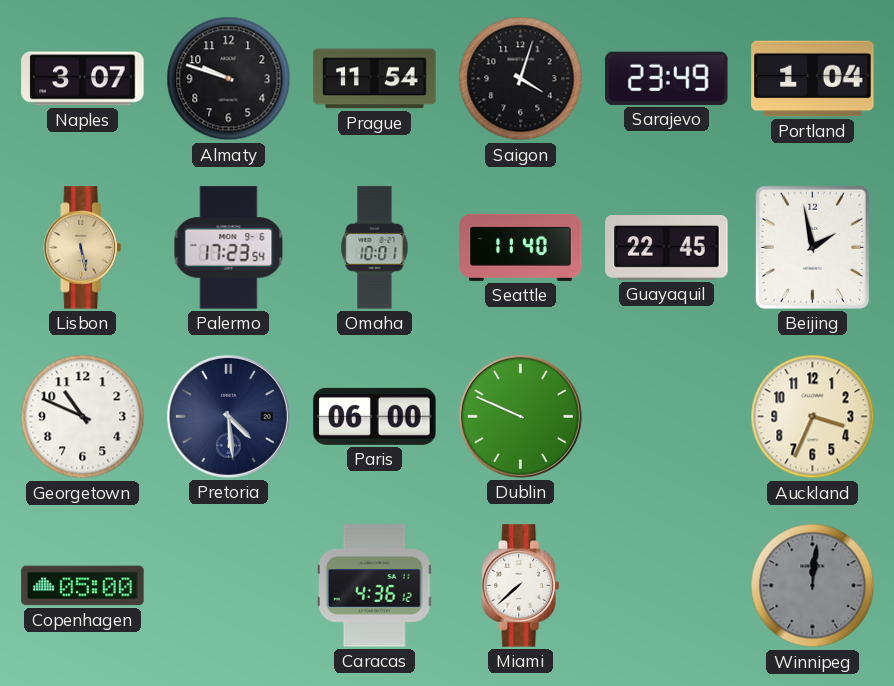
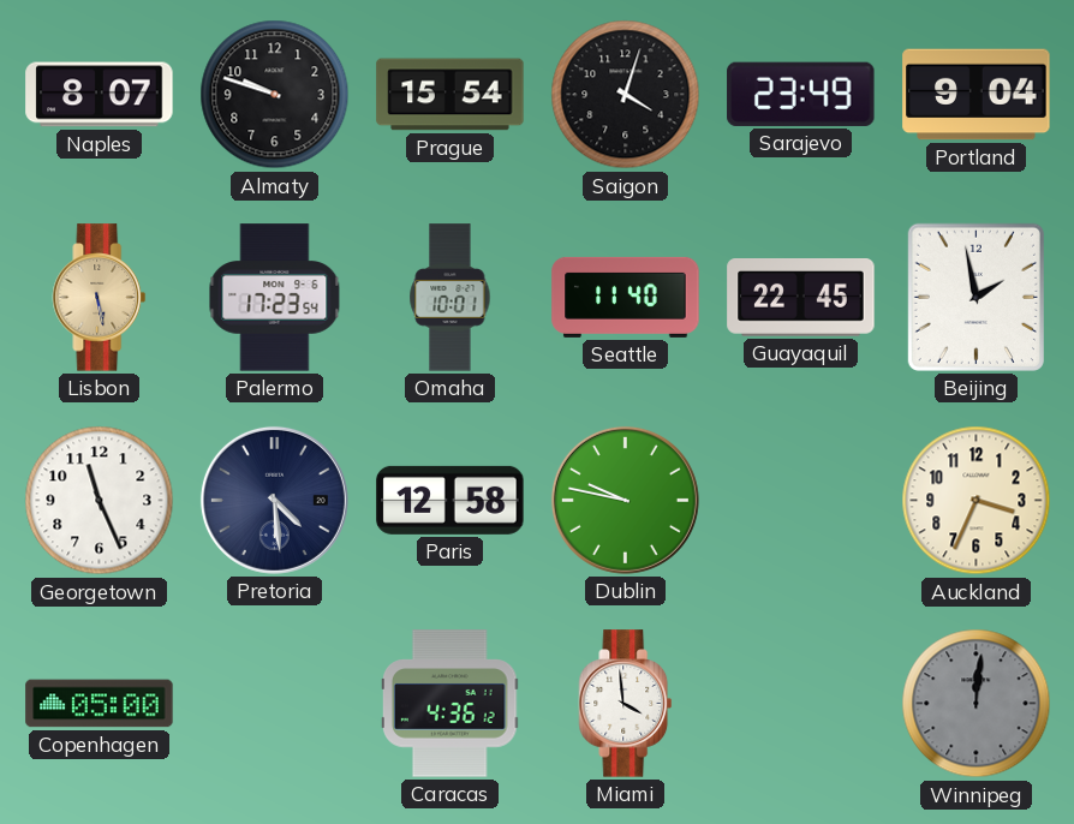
Naples: 3:07 -> 8:07 (100, 95)
Prague: 11:54 -> 15:54 (451, 95)
Portland: 1:04 -> 9:04 (977, 95)
Georgetown: 10:49 -> 11:26 (100, 501)
Paris: 06:00 -> 12:58 (451, 500)
Dublin: 9:49 -> 9:47 (625, 500)
Miami: 7:38 -> 3:59 (626, 704)
